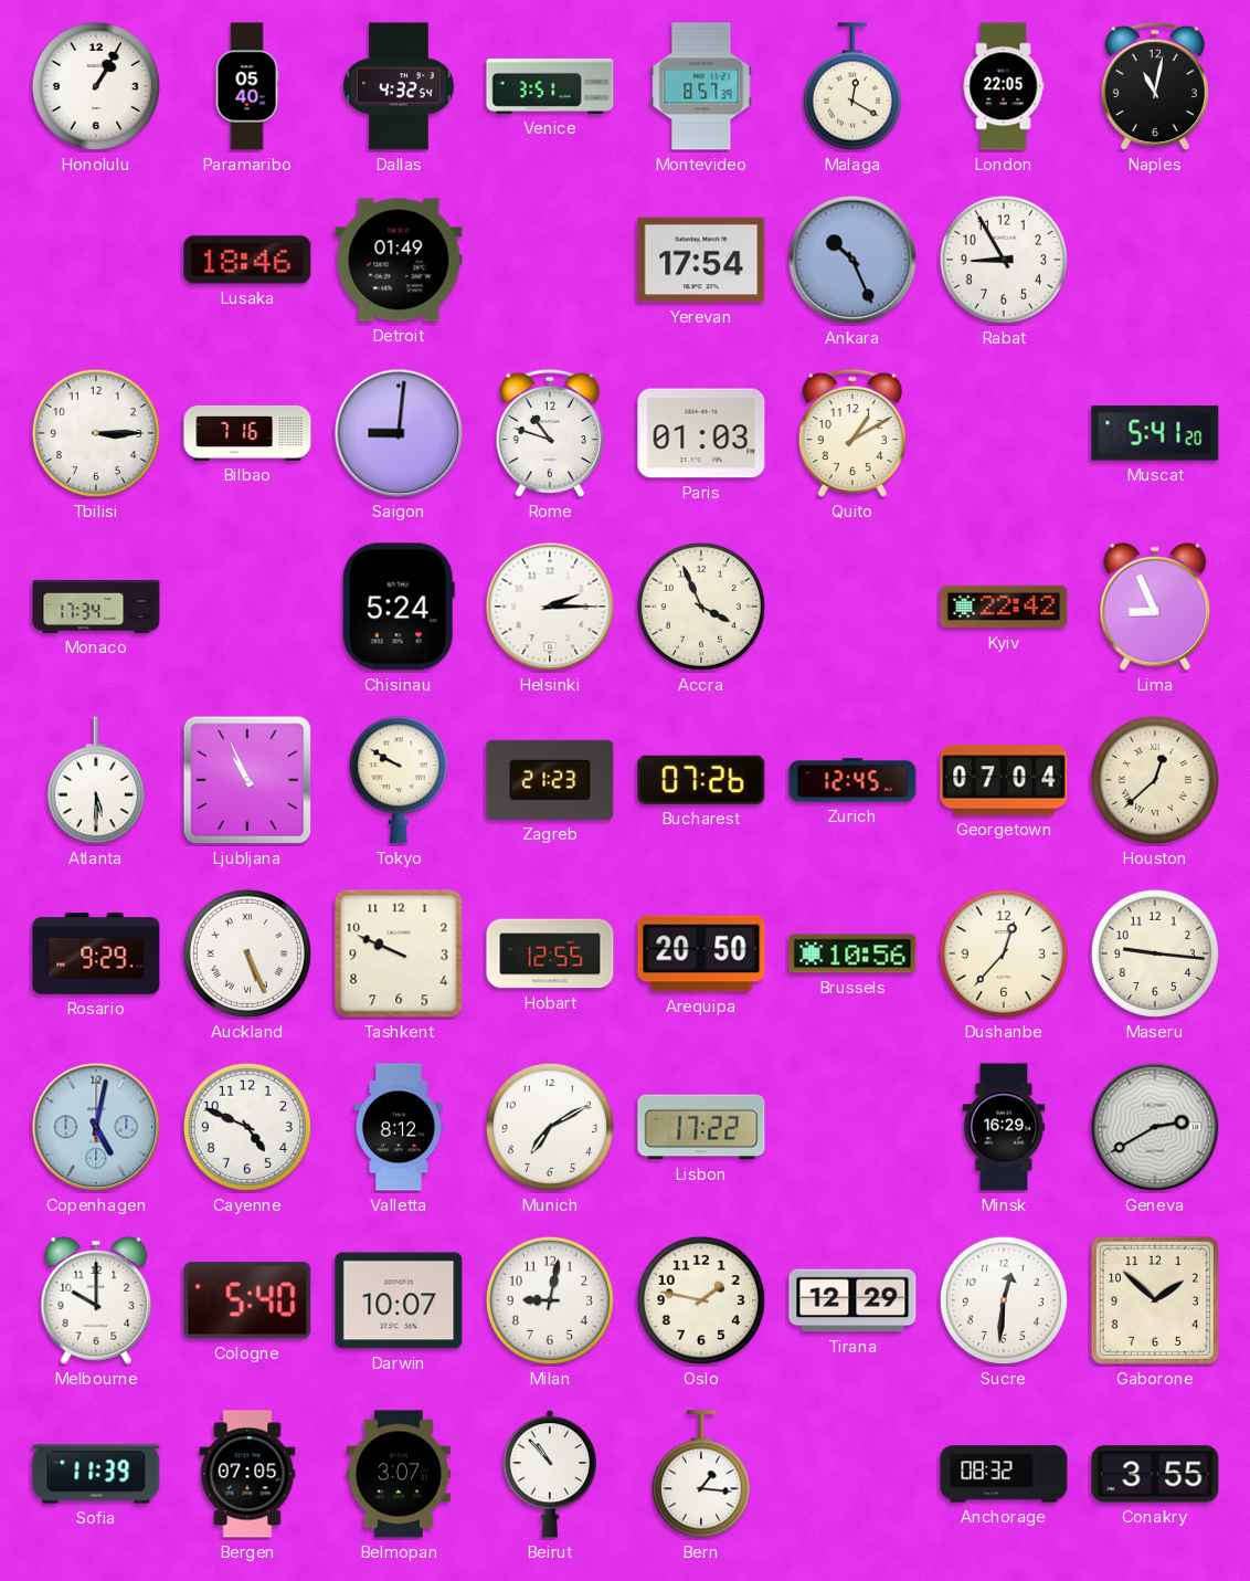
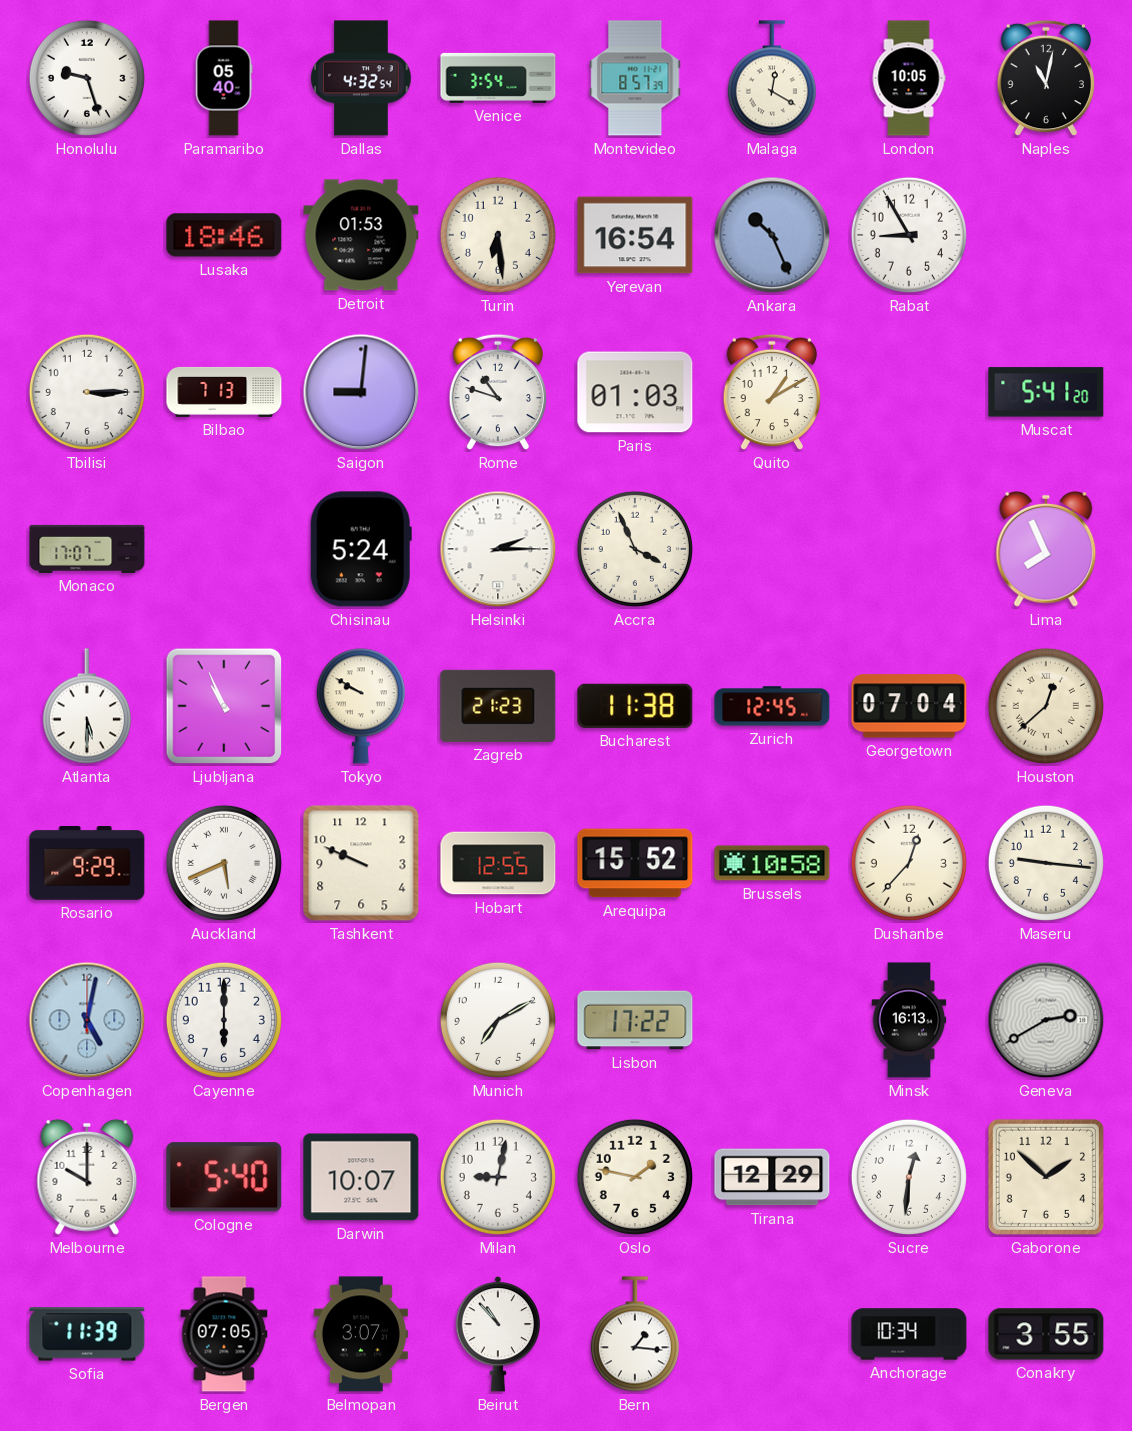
Honolulu: 1:05 -> 9:27 (87, 78)
Venice: 3:51 -> 3:54 (498, 78)
London: 22:05 -> 10:05 (909, 78)
Detroit: 01:49 -> 01:53 (361, 235)
Turin: none -> 6:29 (498, 235)
Yerevan: 17:54 -> 16:54 (635, 235)
Bilbao: 7:16 -> 7:13 (224, 392)
Monaco: 17:34 -> 17:07 (87, 549)
Kyiv: 22:42 -> none (1004, 607)
Lima: 8:56 -> 7:56 (1046, 549)
Bucharest: 07:26 -> 11:38 (635, 706)
Auckland: 5:26 -> 5:41 (224, 863)
Arequipa: 20:50 -> 15:52 (635, 863)
Brussels: 10:56 -> 10:58 (772, 863)
Cayenne: 4:49 -> 6:00 (224, 1020)
Valletta: 8:12 -> none (399, 1127)
Minsk: 16:29 -> 16:13 (909, 1020)
Anchorage: 08:32 -> 10:34 (909, 1334)
